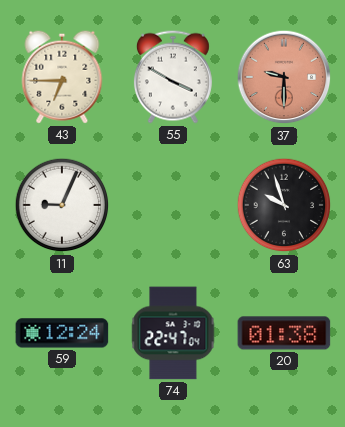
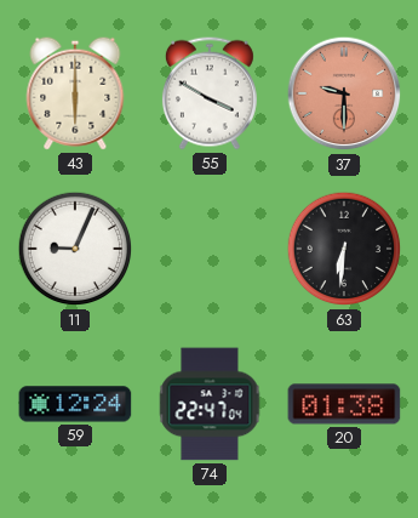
43: 6:45 -> 6:00 (75, 93)
63: 9:57 -> 6:31 (344, 249)
